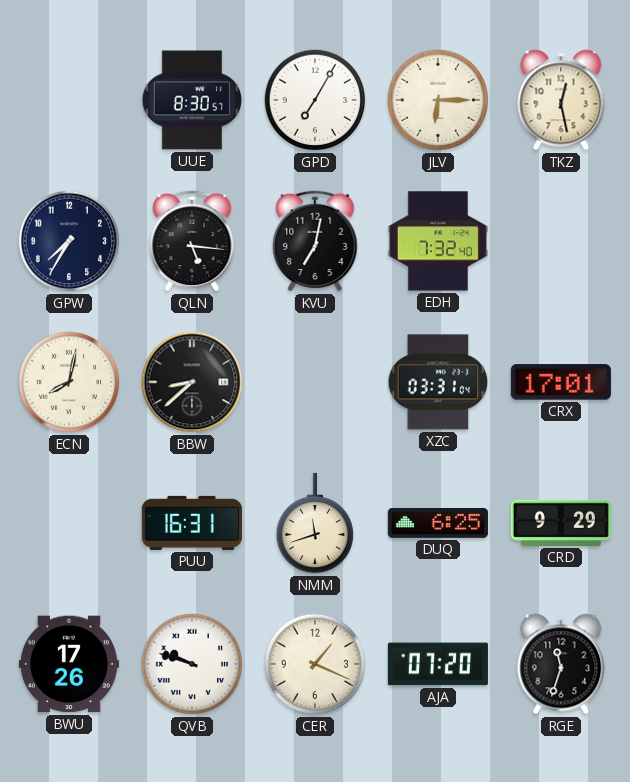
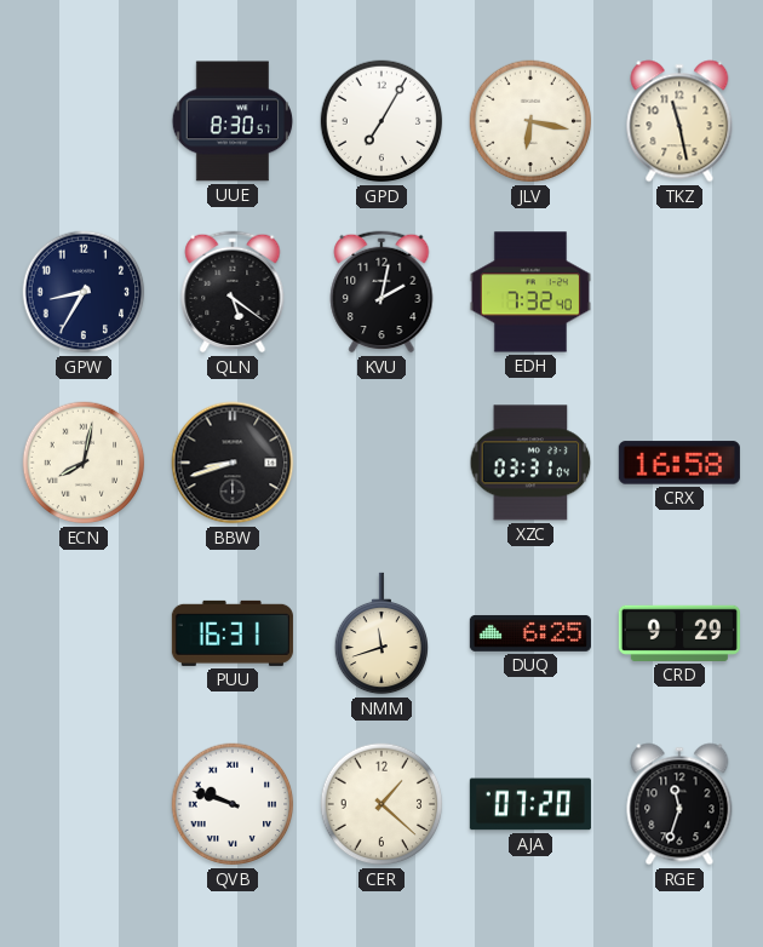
JLV: 6:15 -> 6:17 (530, 121)
TKZ: 12:28 -> 11:28 (679, 121)
GPW: 7:35 -> 8:35 (84, 292)
QLN: 5:16 -> 5:21 (233, 292)
KVU: 7:02 -> 2:02 (381, 292)
BBW: 8:38 -> 8:42 (233, 463)
CRX: 17:01 -> 16:58 (679, 463)
BWU: 17:26 -> none (69, 664)
CER: 1:19 -> 1:22 (381, 804)
